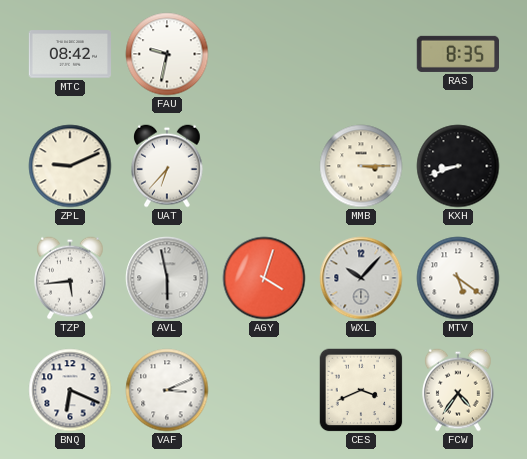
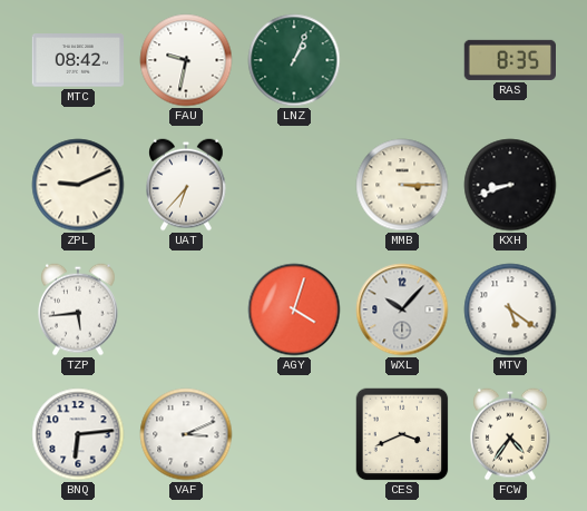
LNZ: none -> 1:04 (294, 60)
AVL: 5:58 -> none (167, 278)
BNQ: 6:19 -> 6:14 (78, 434)
